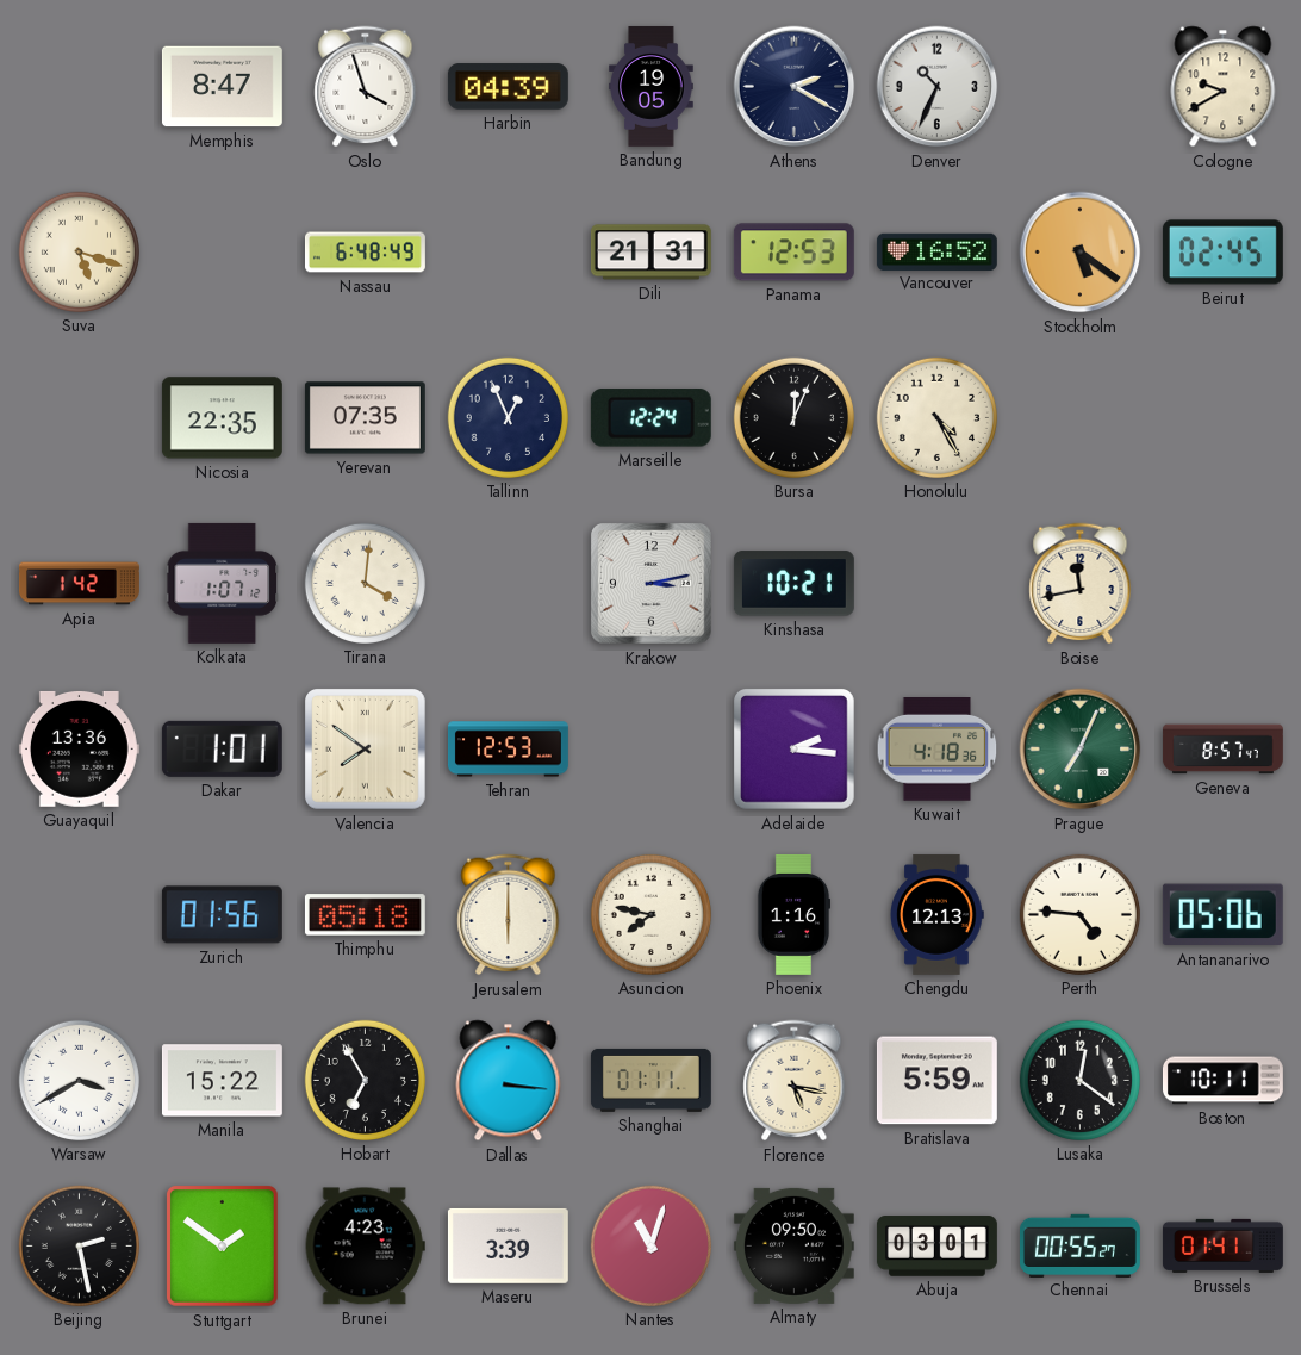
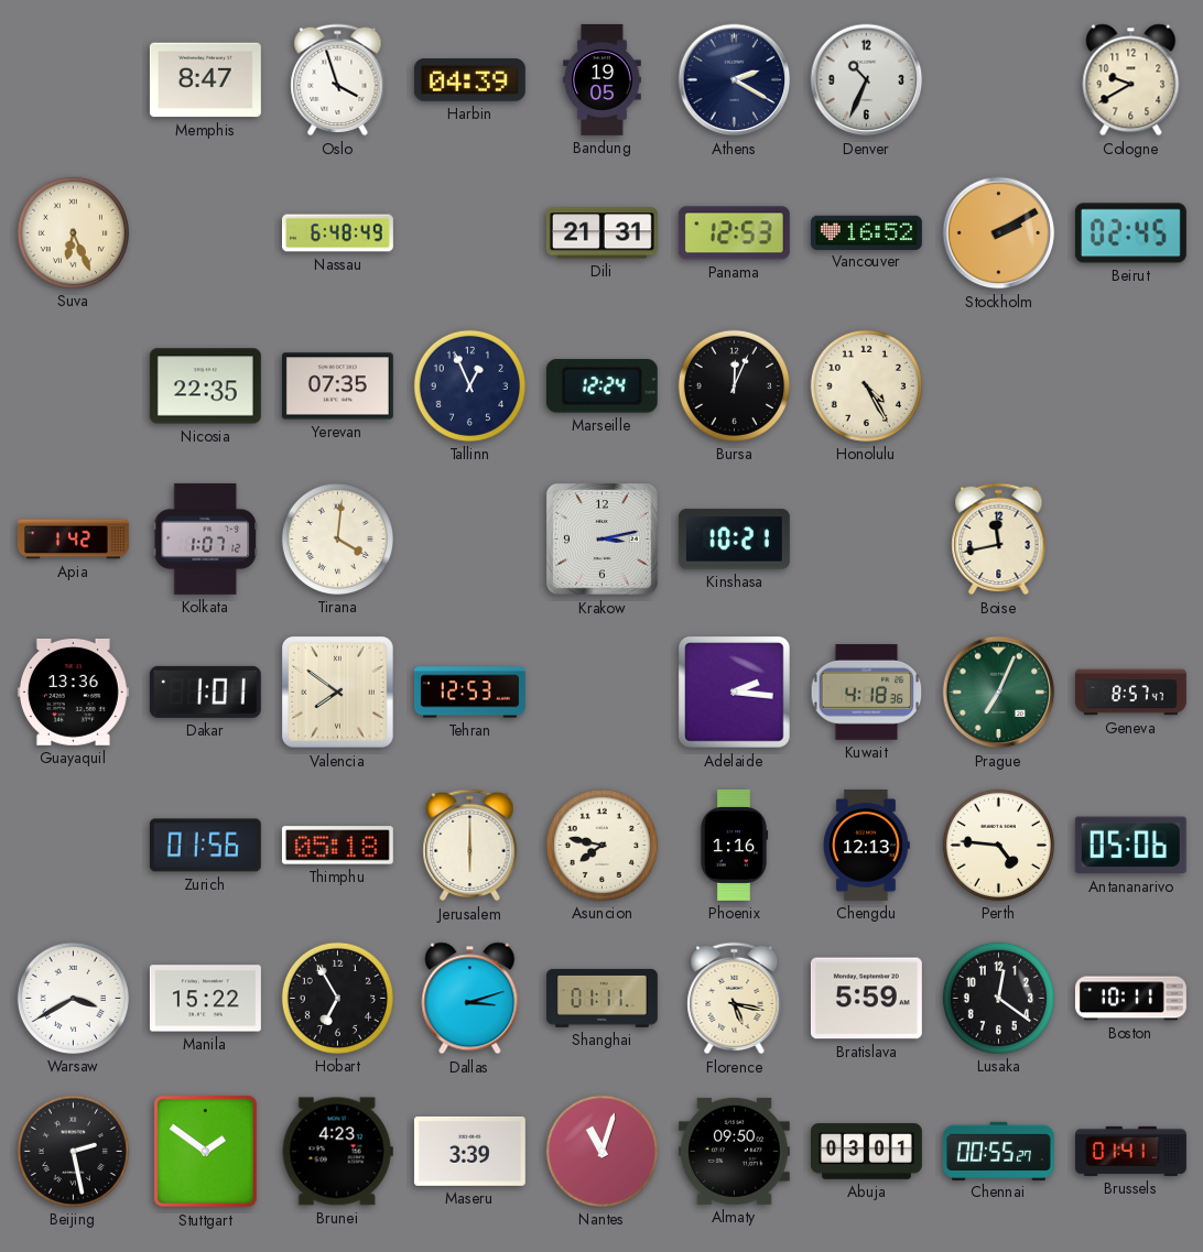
Suva: 5:18 -> 6:26 (73, 232)
Stockholm: 5:21 -> 2:10 (999, 233)
Dallas: 3:16 -> 3:12 (470, 999)
